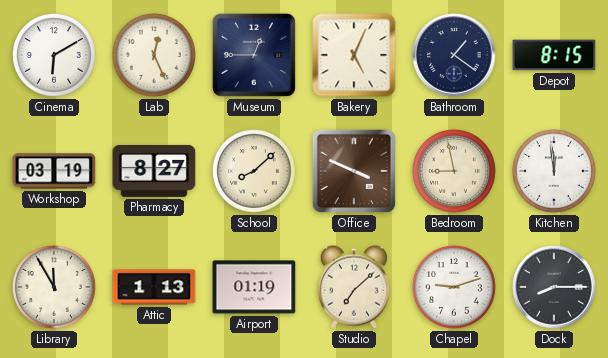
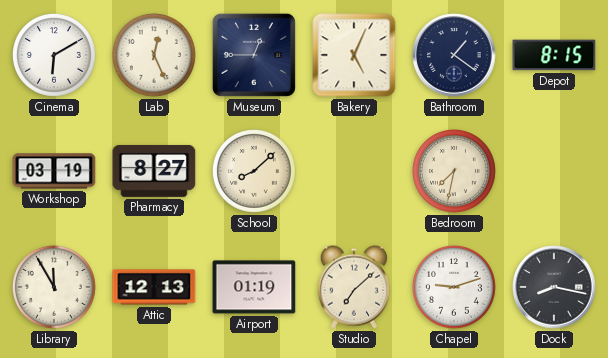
Office: 3:49 -> none (354, 171)
Bedroom: 8:58 -> 7:32 (455, 172)
Kitchen: 11:59 -> none (555, 172)
Attic: 1:13 -> 12:13 (154, 287)
Dock: 8:15 -> 8:17 (554, 287)
